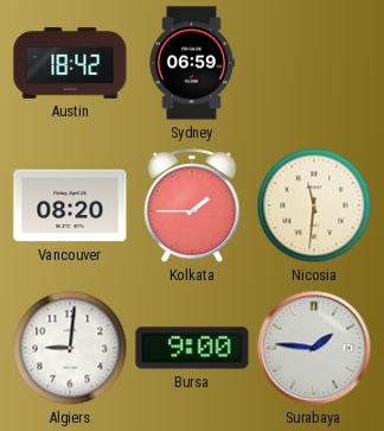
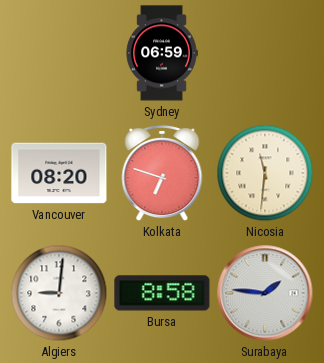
Austin: 18:42 -> none (70, 63)
Kolkata: 1:45 -> 6:48 (162, 173)
Bursa: 9:00 -> 8:58 (162, 293)
